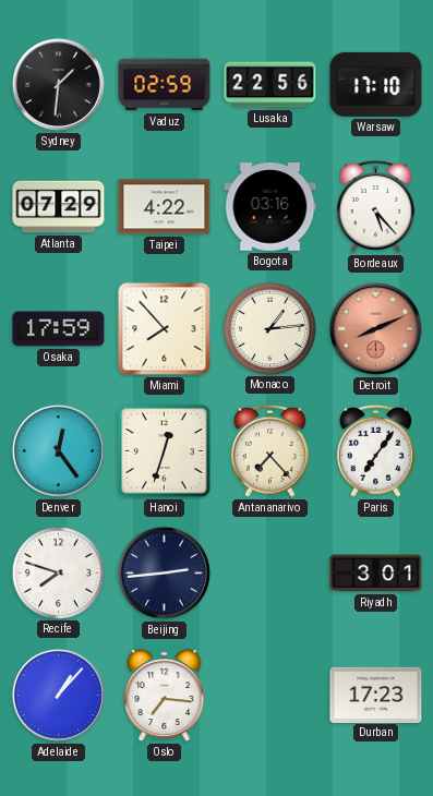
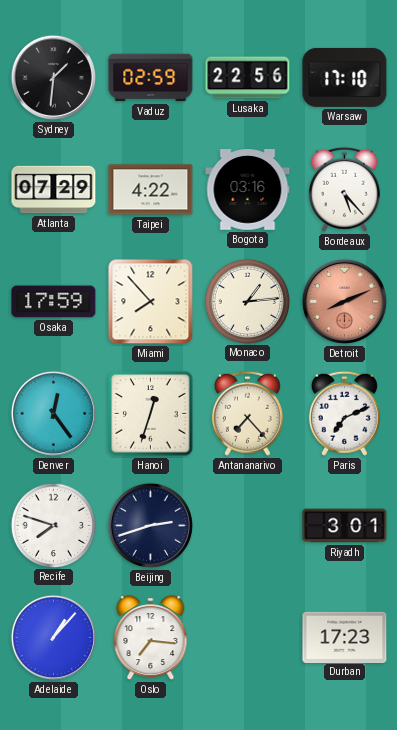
Paris: 7:06 -> 7:11 (344, 413)
Beijing: 2:44 -> 2:42 (150, 525)
